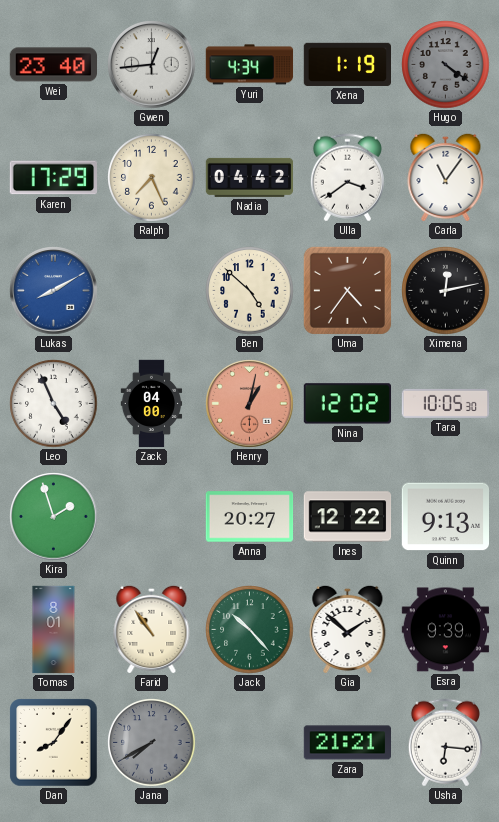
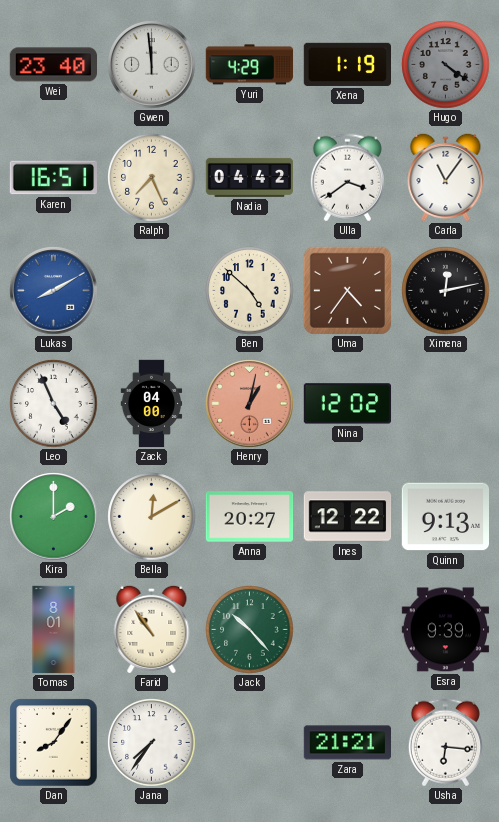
Gwen: 12:44 -> 11:59 (152, 65)
Yuri: 4:34 -> 4:29 (250, 65)
Karen: 17:29 -> 16:51 (53, 178)
Tara: 10:05 -> none (446, 403)
Kira: 1:57 -> 2:00 (54, 517)
Bella: none -> 12:10 (152, 517)
Gia: 1:52 -> none (348, 629)
Jana: 7:40 -> 7:36 (152, 743)
Jana dial: grey -> white (152, 743)
